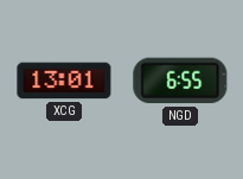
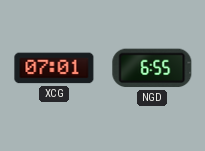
XCG: 13:01 -> 07:01 (54, 68)
